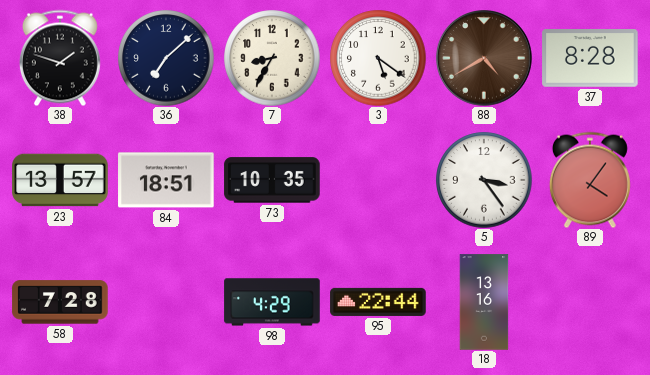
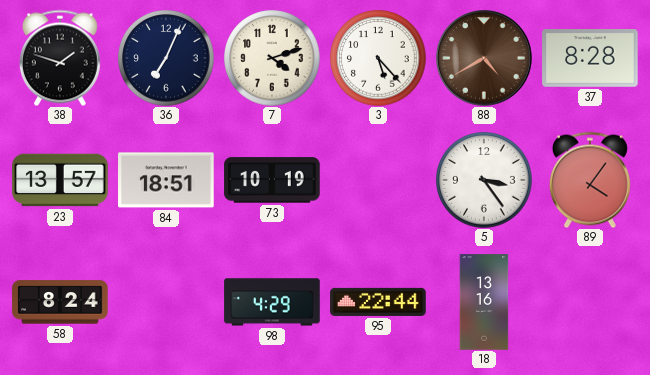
36: 7:08 -> 7:04 (166, 58)
7: 8:35 -> 4:12 (272, 58)
3: 5:21 -> 5:23 (378, 58)
73: 10:35 -> 10:19 (272, 180)
58: 7:28 -> 8:24 (60, 302)
